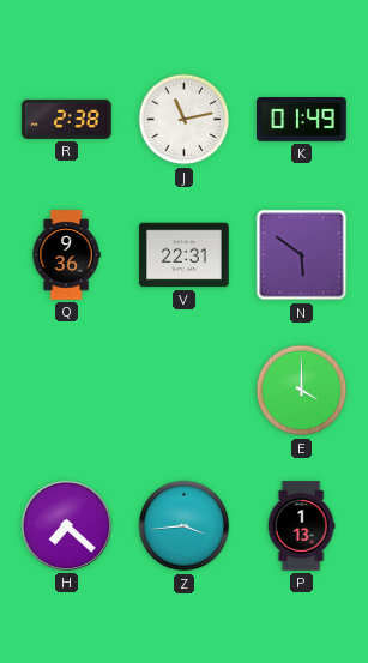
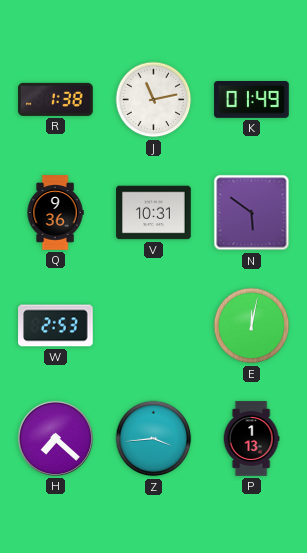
R: 2:38 -> 1:38 (56, 99)
V: 22:31 -> 10:31 (154, 213)
W: none -> 2:53 (56, 326)
E: 4:00 -> 12:02 (252, 326)
